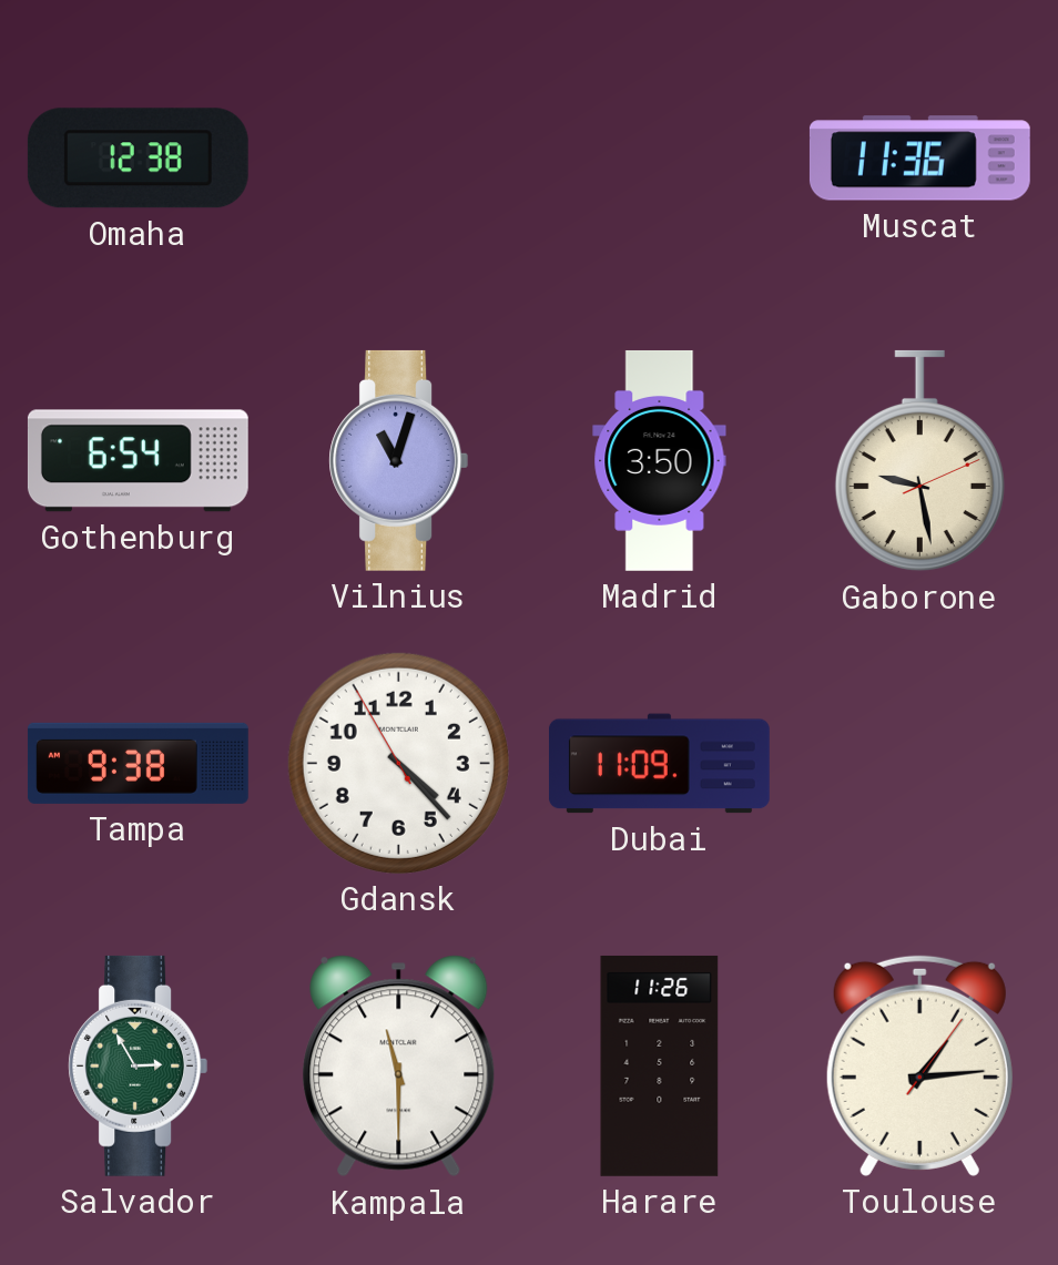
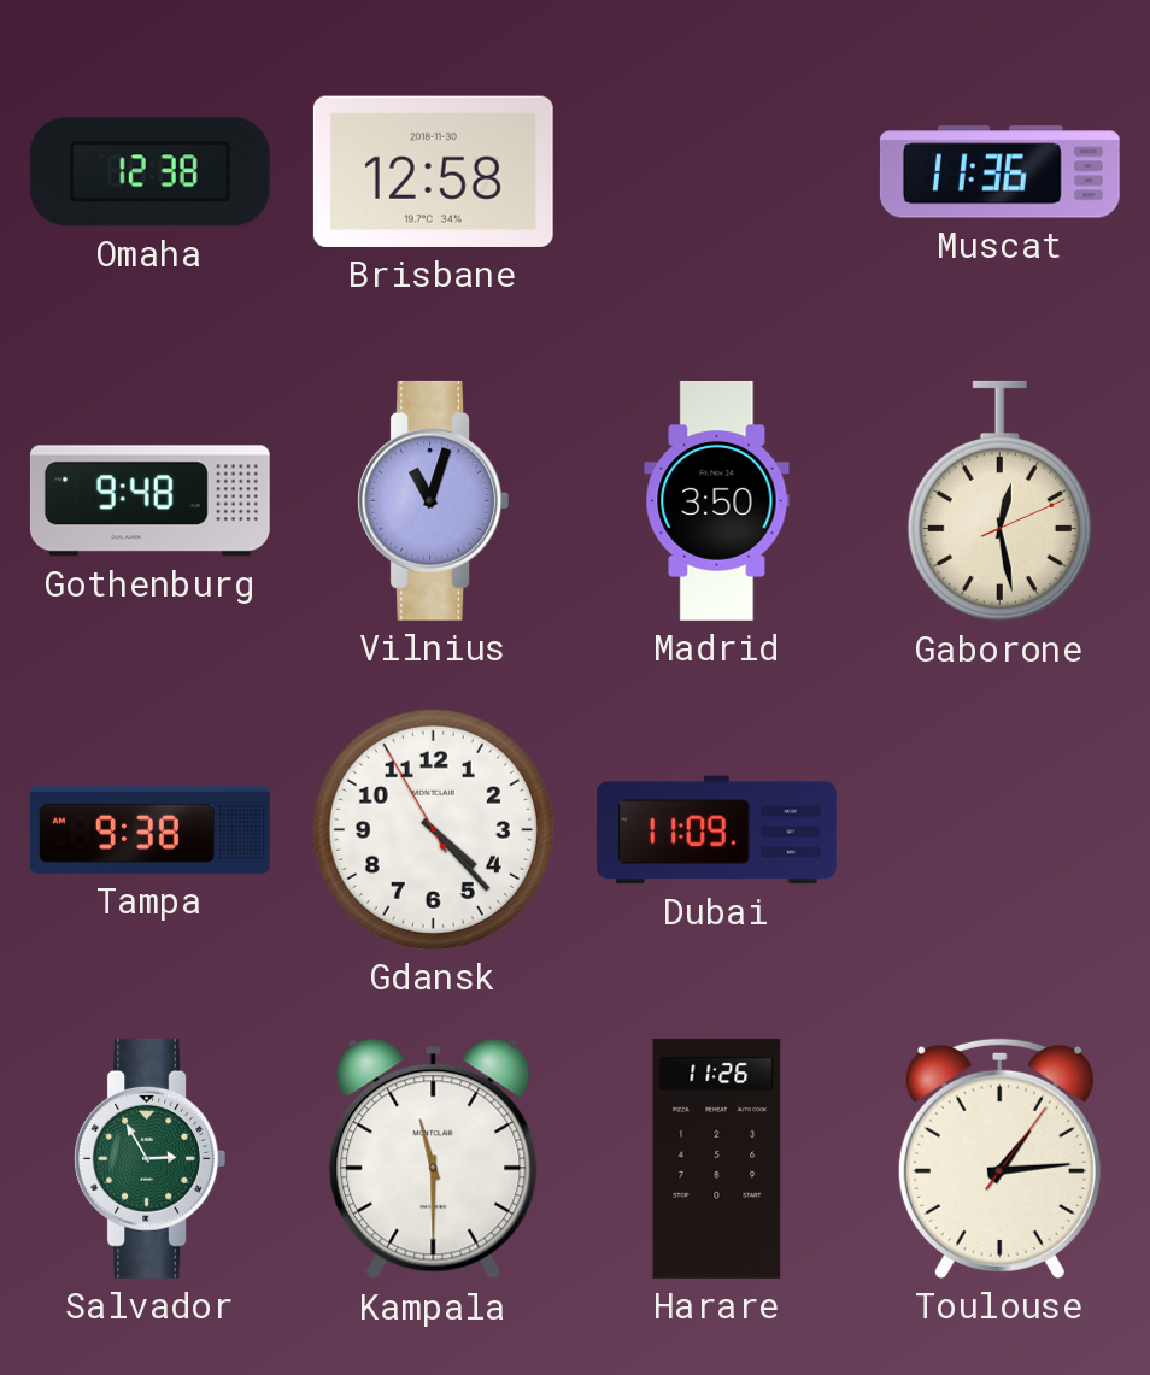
Brisbane: none -> 12:58 (433, 171)
Gothenburg: 6:54 -> 9:48 (149, 501)
Gaborone: 9:28 -> 12:28 (999, 501)
